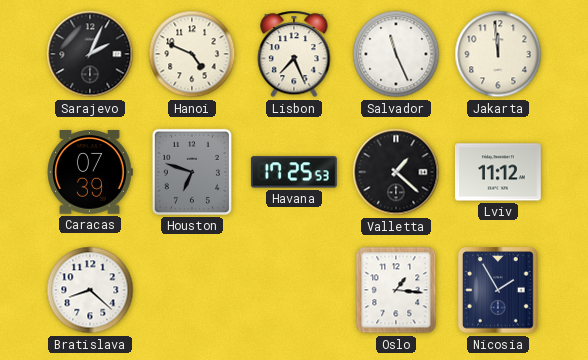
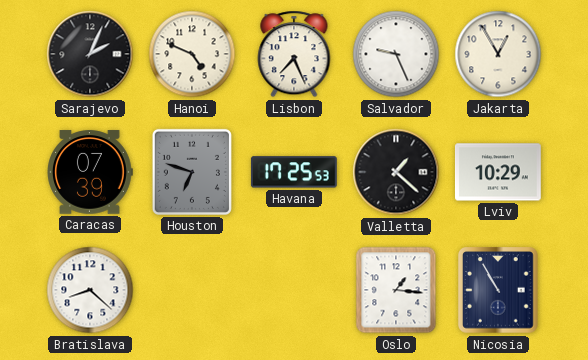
Salvador: 11:26 -> 9:26 (396, 54)
Jakarta: 11:59 -> 12:55 (498, 54)
Lviv: 11:12 -> 10:29 (498, 172)
Nicosia: 1:55 -> 10:55 (499, 291)
